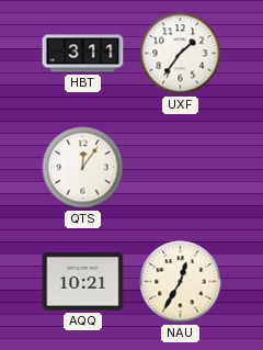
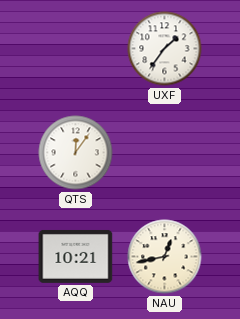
HBT: 3:11 -> none (83, 54)
NAU: 12:35 -> 12:43 (165, 257)
